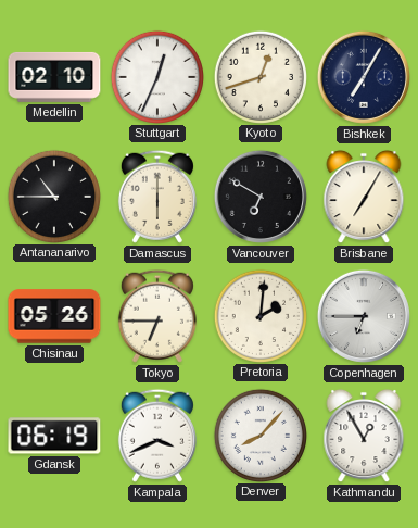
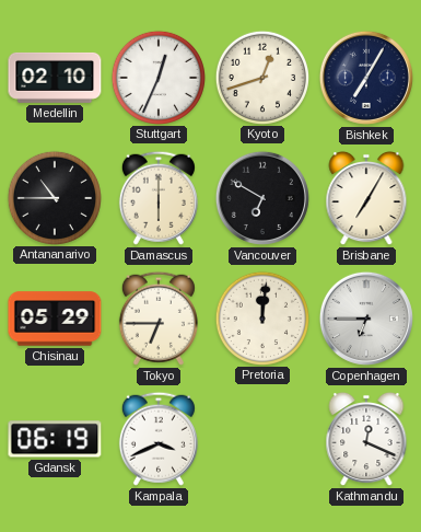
Chisinau: 05:26 -> 05:29 (55, 319)
Pretoria: 2:01 -> 12:01 (261, 317)
Denver: 8:07 -> none (259, 435)
Kathmandu: 12:55 -> 12:19 (366, 439)
